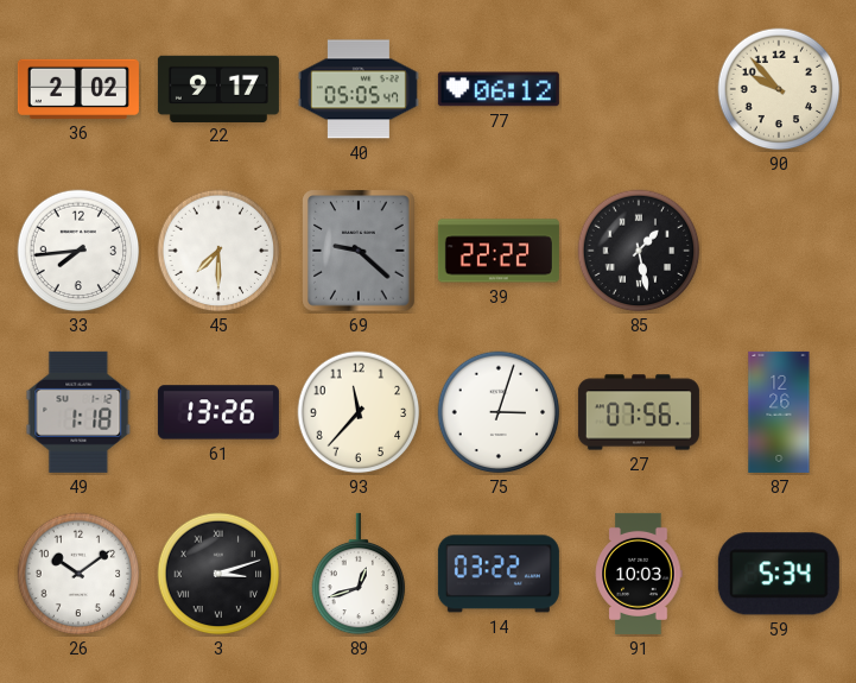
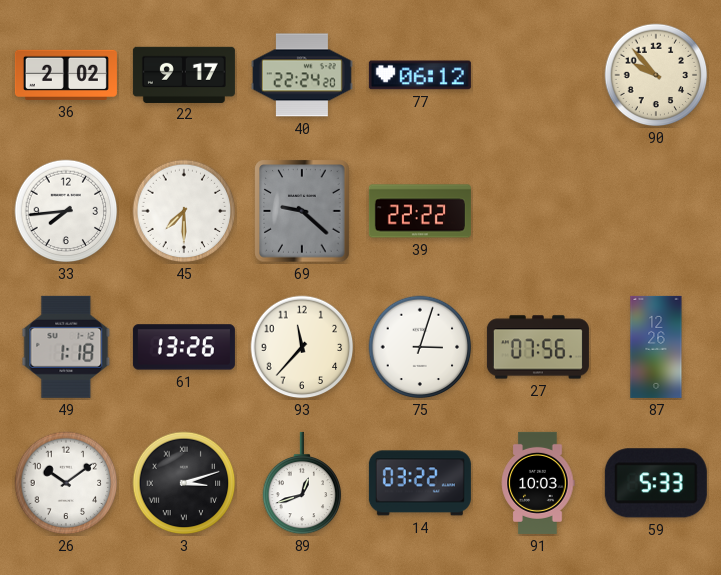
40: 05:05 -> 22:24 (302, 75)
85: 1:28 -> none (639, 251)
59: 5:34 -> 5:33 (656, 483)
